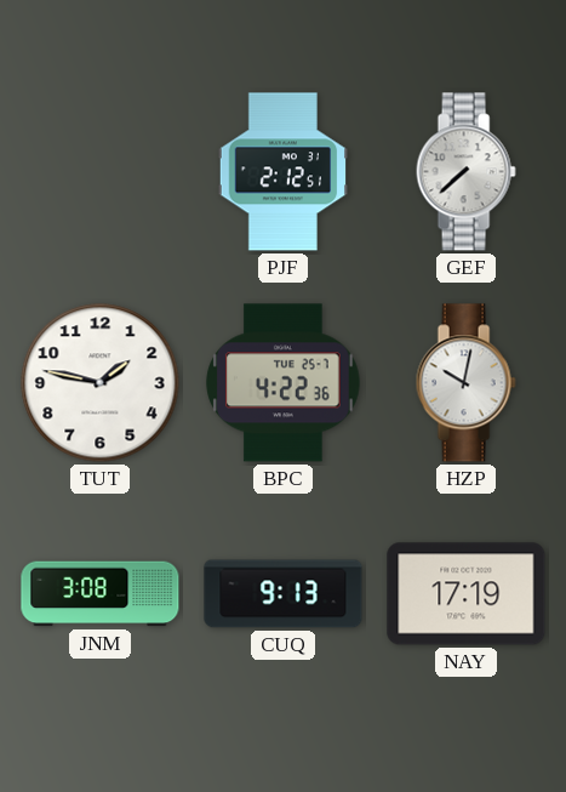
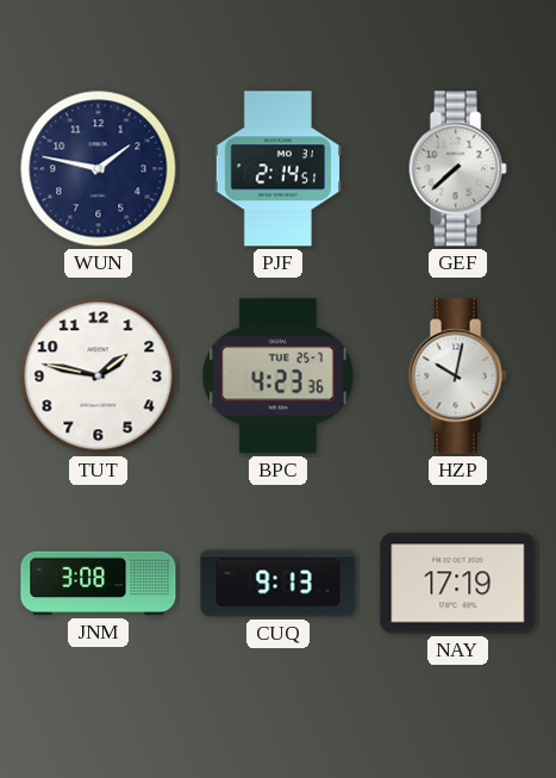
WUN: none -> 1:47 (99, 169)
PJF: 2:12 -> 2:14 (279, 169)
BPC: 4:22 -> 4:23 (279, 376)
